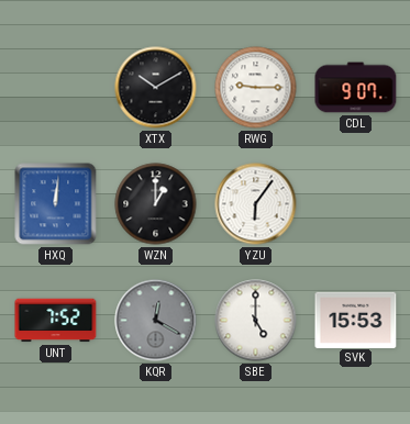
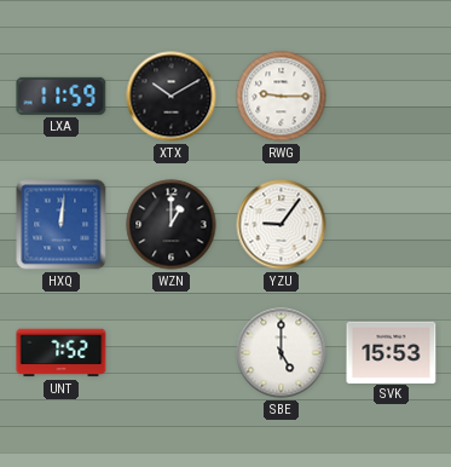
LXA: none -> 11:59 (62, 96)
CDL: 9:07 -> none (356, 88)
YZU: 6:06 -> 9:06 (282, 225)
KQR: 12:20 -> none (156, 321)
